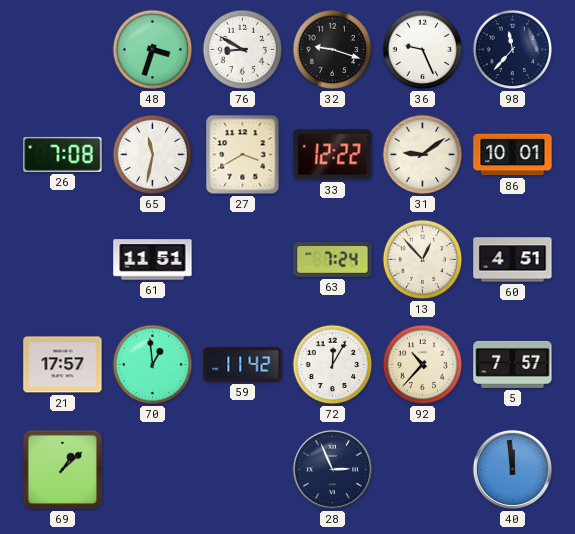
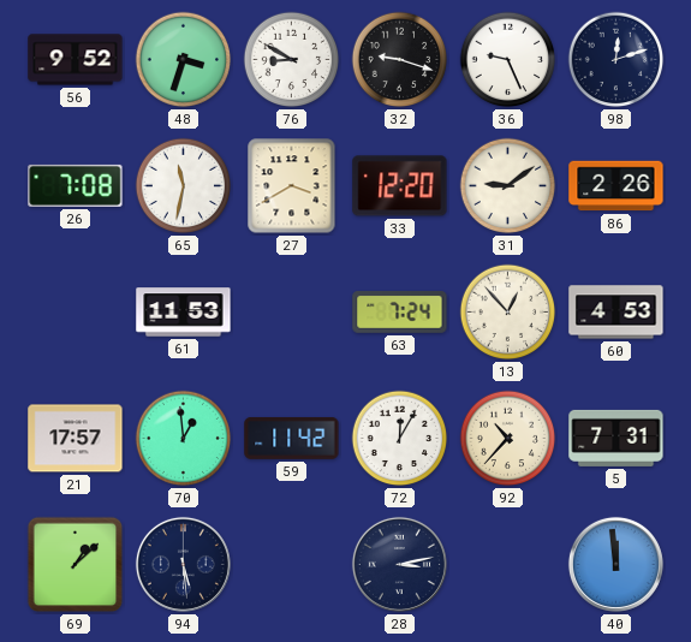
56: none -> 9:52 (76, 60)
98: 11:37 -> 12:12 (616, 60)
33: 12:22 -> 12:20 (400, 186)
86: 10:01 -> 2:26 (616, 186)
61: 11:51 -> 11:53 (184, 313)
60: 4:51 -> 4:53 (616, 313)
5: 7:57 -> 7:31 (616, 438)
94: none -> 5:29 (183, 564)
28: 2:56 -> 3:13 (399, 564)
